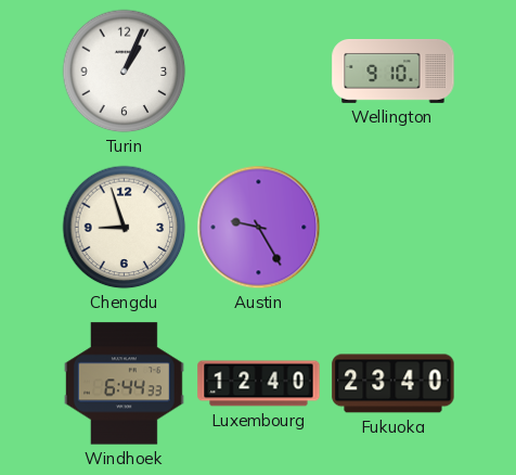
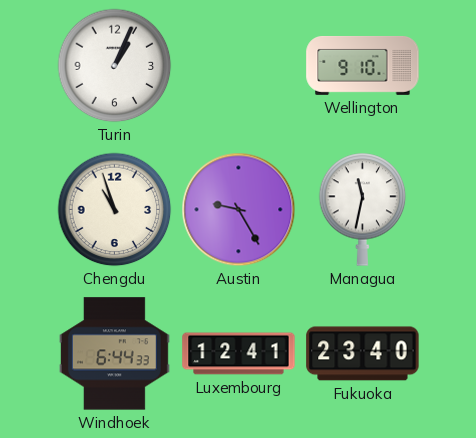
Chengdu: 8:57 -> 10:57 (115, 210)
Managua: none -> 11:32 (363, 209)
Luxembourg: 12:40 -> 12:41 (239, 354)
